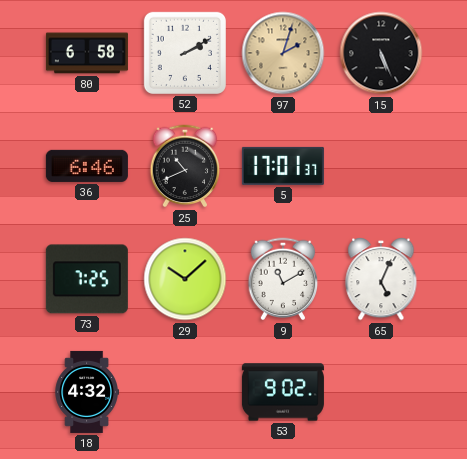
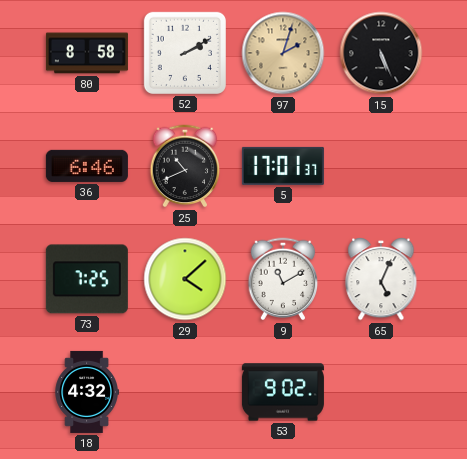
80: 6:58 -> 8:58 (87, 53)
29: 10:08 -> 4:08 (185, 279)
